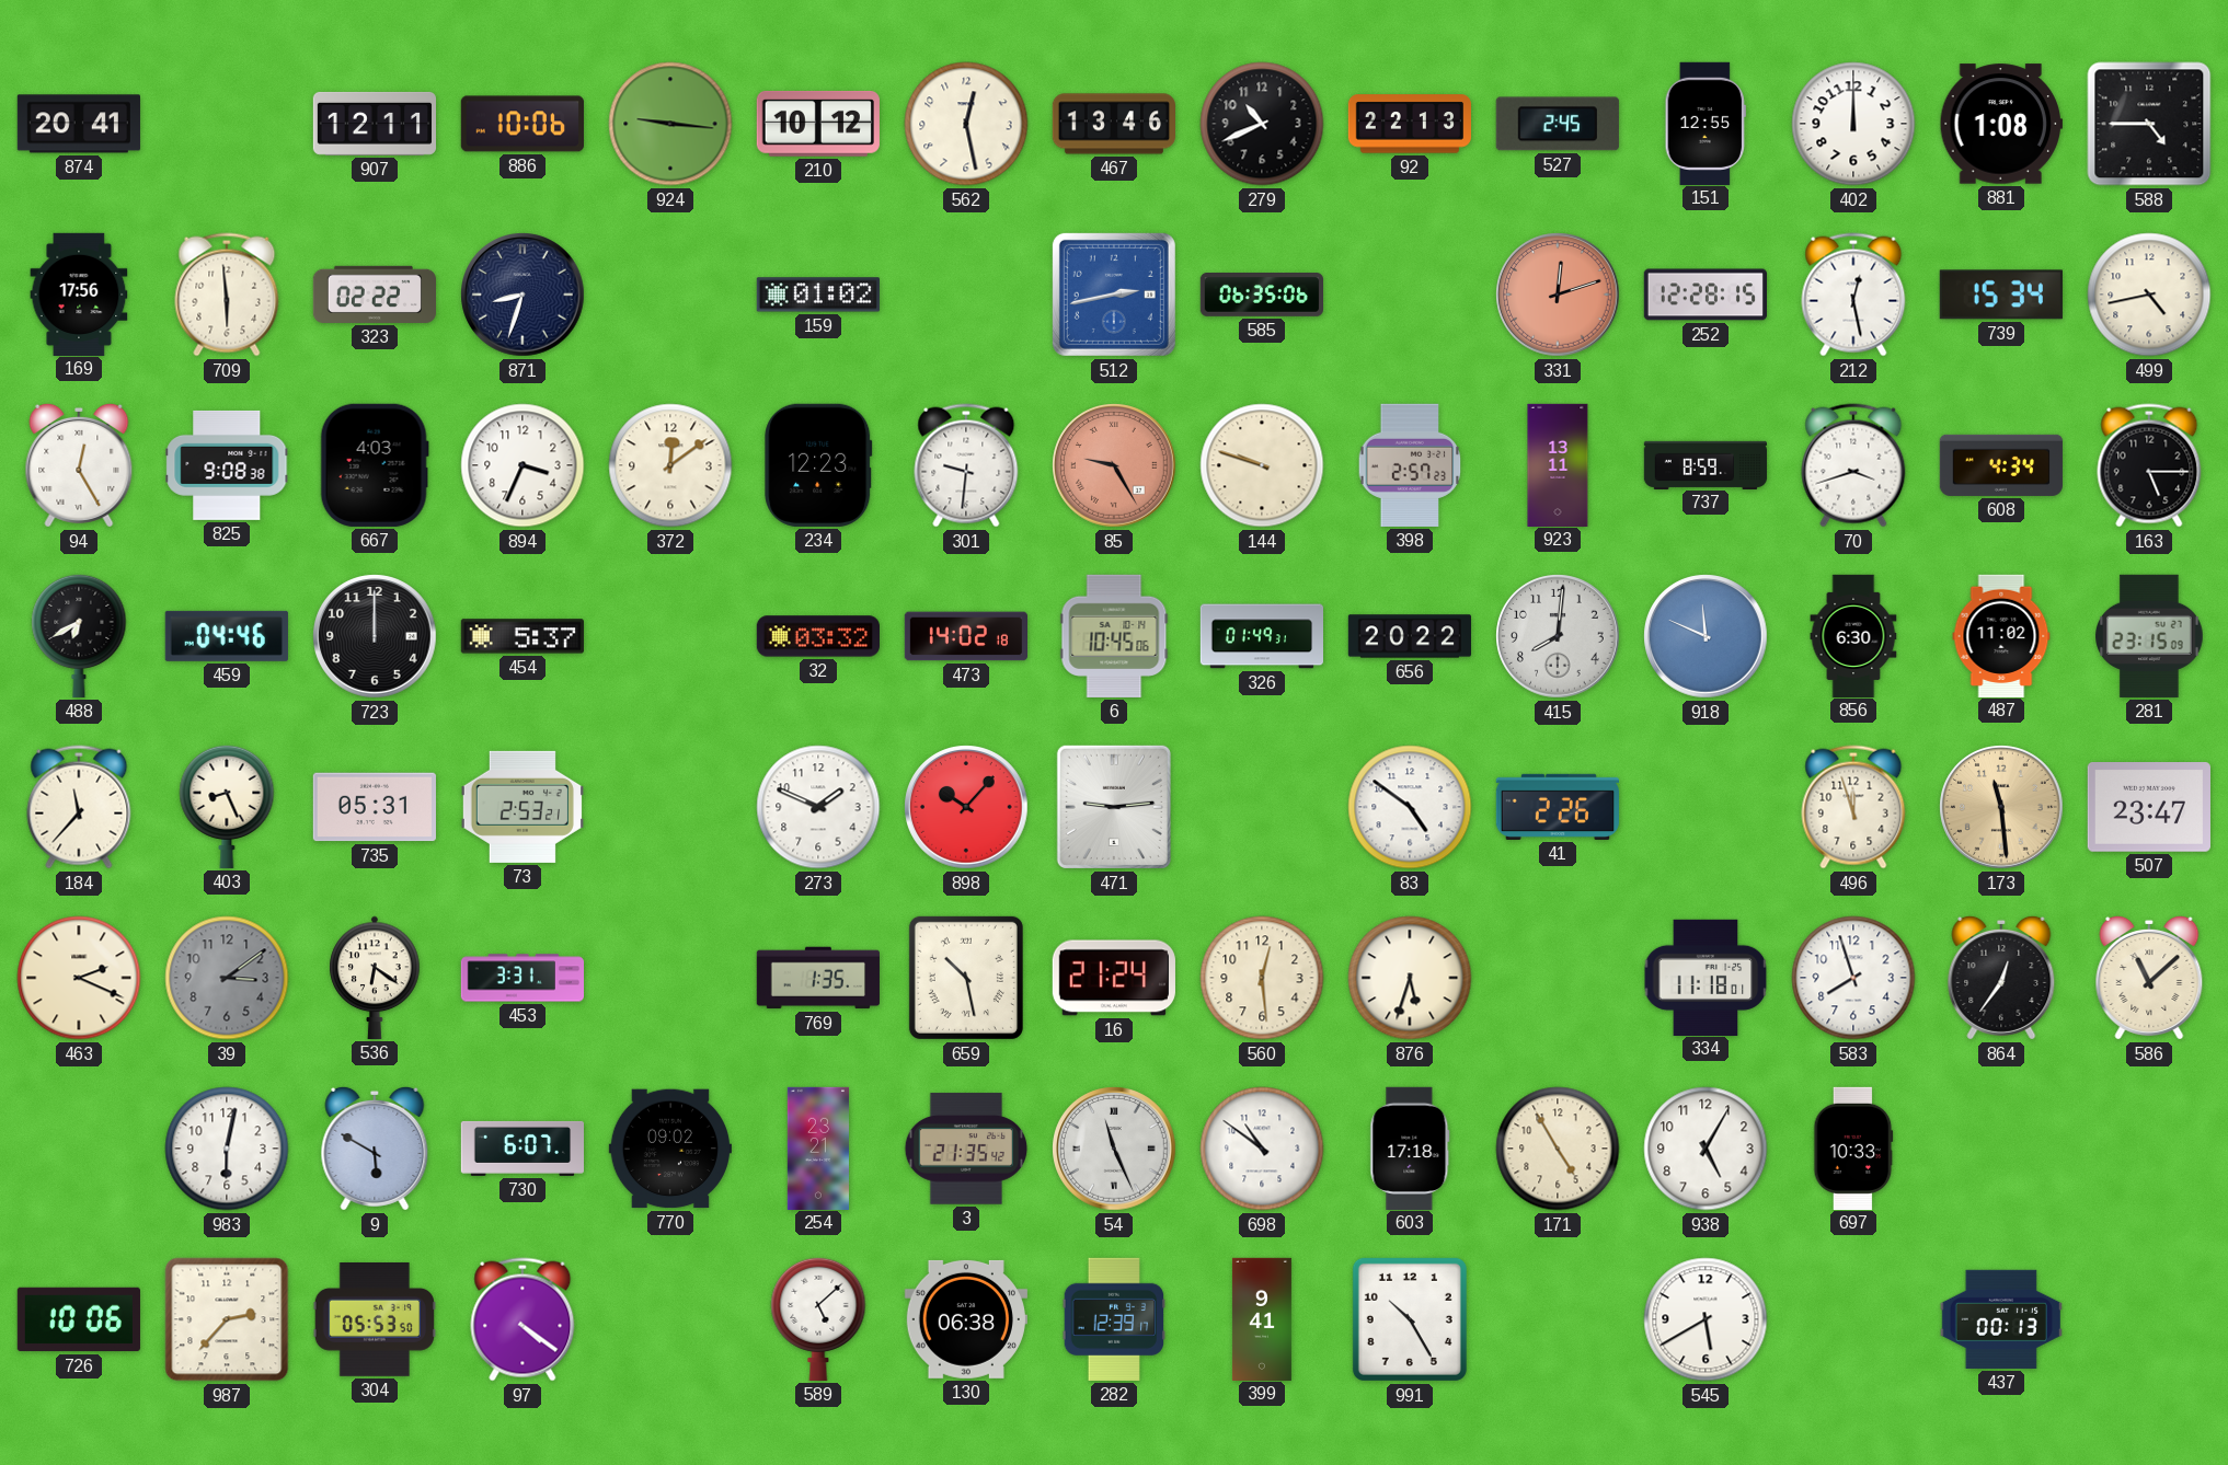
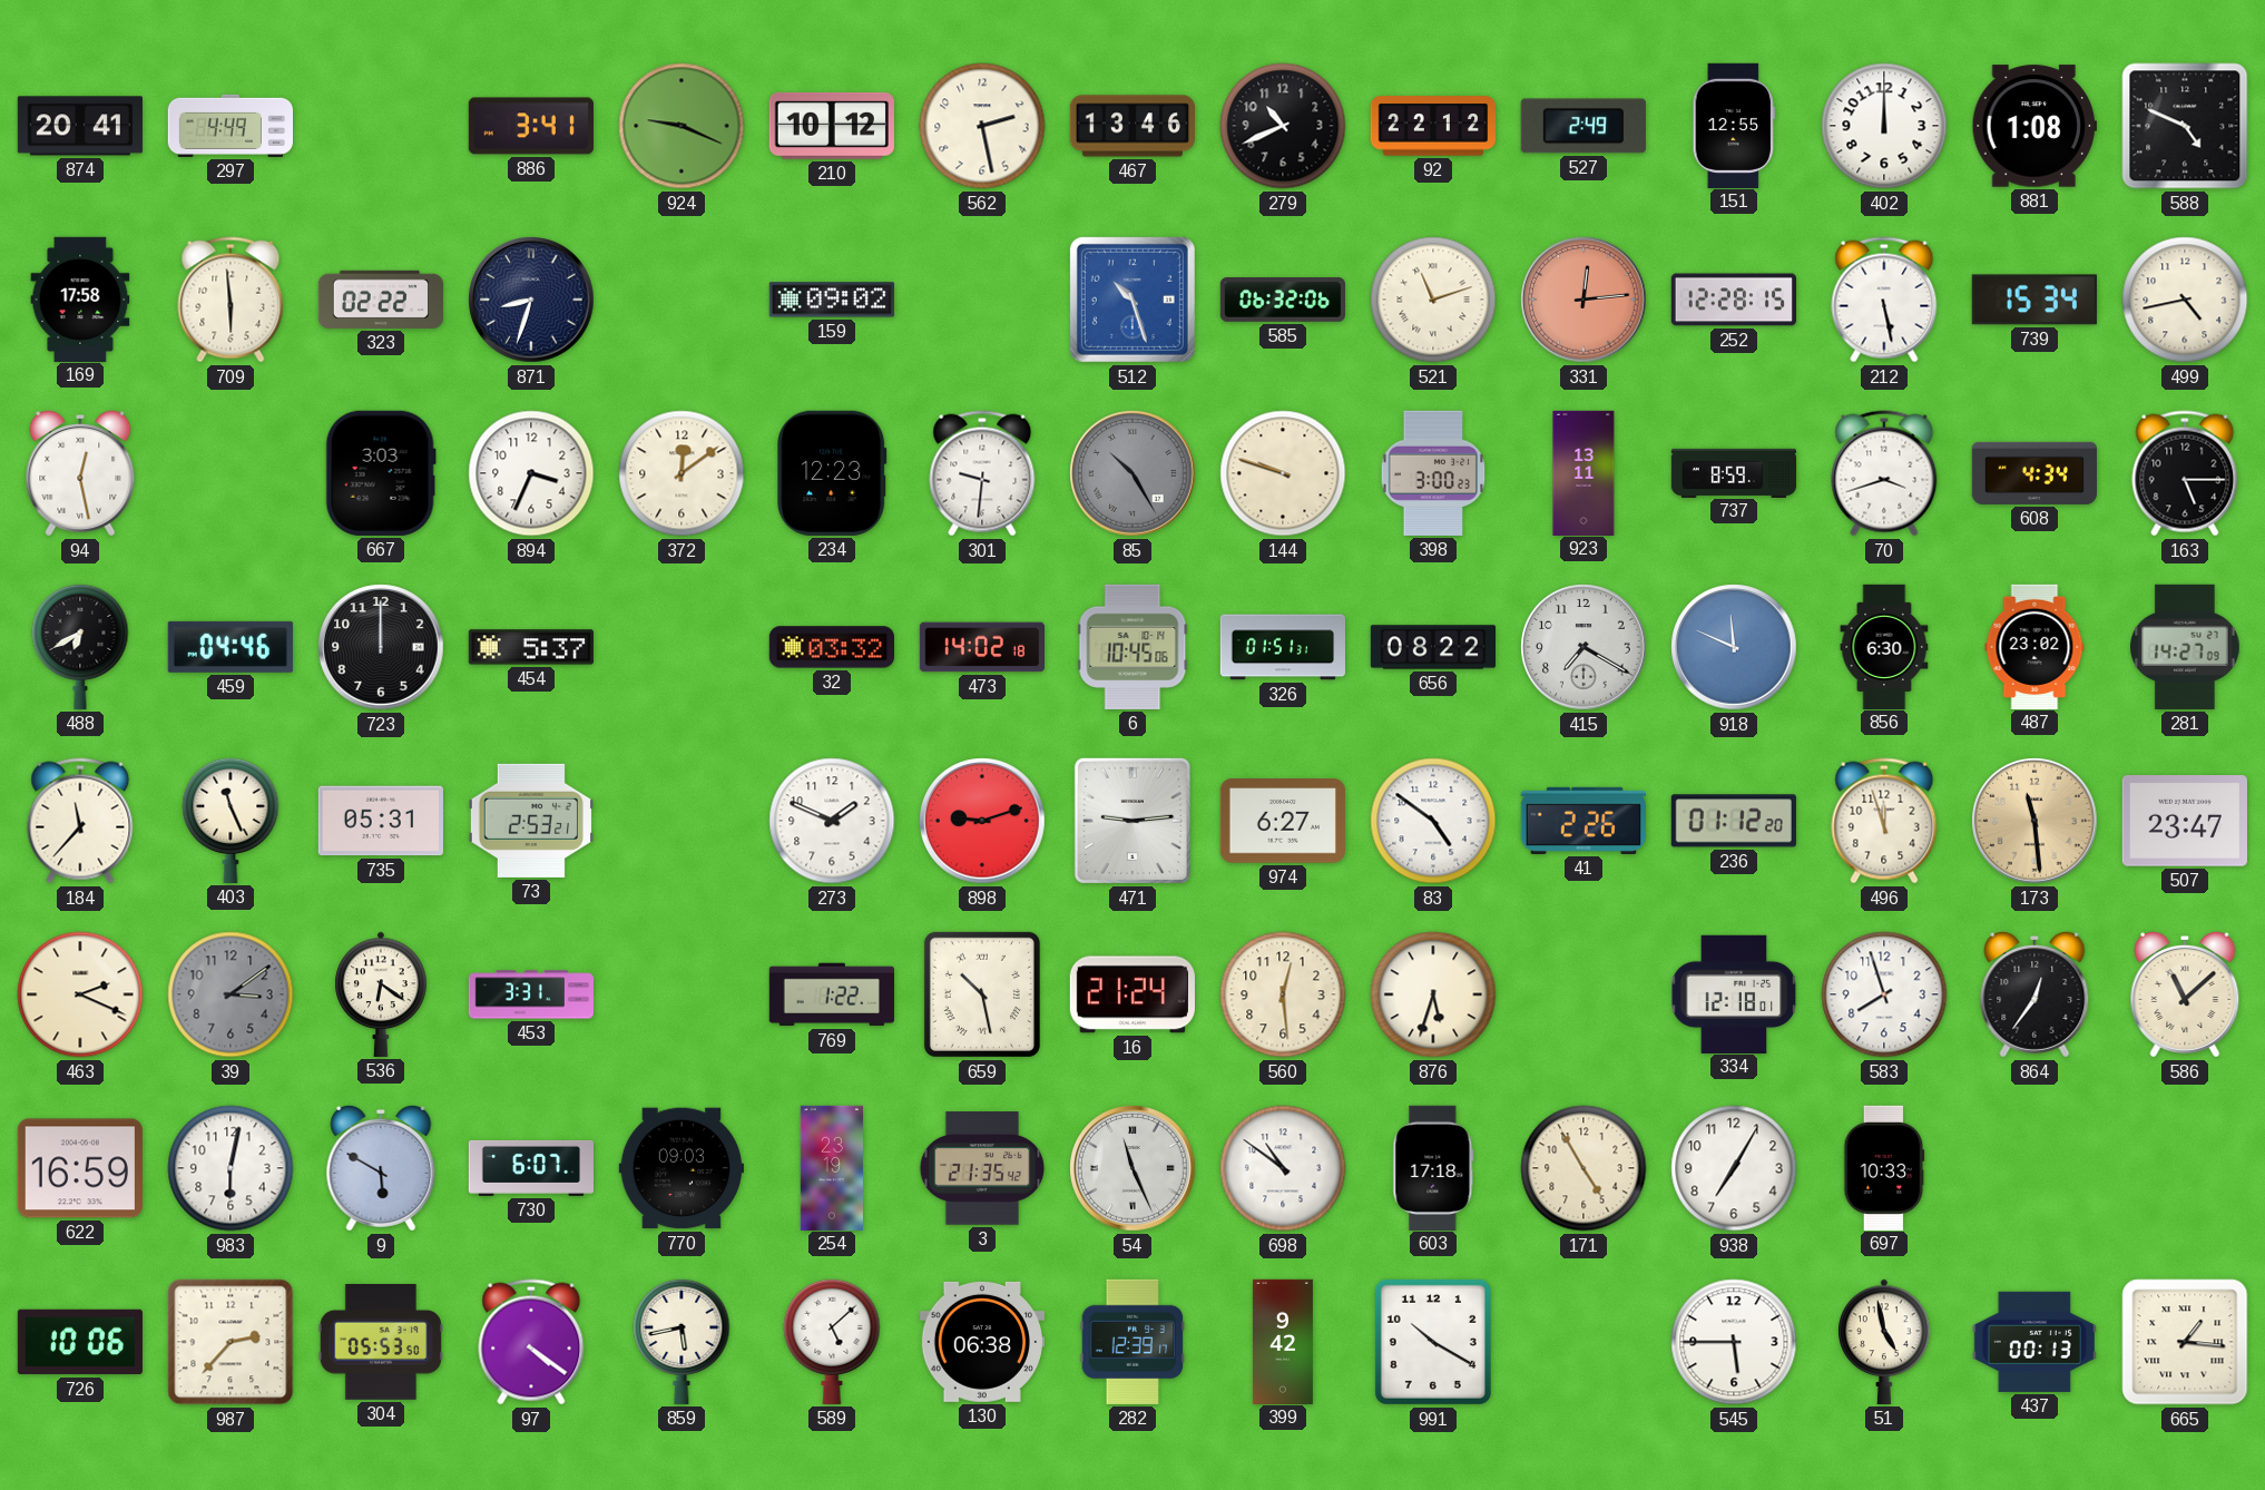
297: none -> 4:49 (229, 126)
907: 12:11 -> none (374, 124)
886: 10:06 -> 3:41 (530, 126)
924: 9:16 -> 9:19 (682, 126)
562: 12:28 -> 2:28 (982, 126)
92: 22:13 -> 22:12 (1432, 126)
527: 2:45 -> 2:49 (1583, 126)
588: 4:45 -> 4:49 (2185, 126)
169: 17:56 -> 17:58 (80, 298)
159: 01:02 -> 09:02 (831, 300)
512: 2:43 -> 10:27 (1132, 300)
585: 06:35 -> 06:32 (1282, 301)
521: none -> 11:12 (1433, 300)
331: 12:12 -> 12:14 (1583, 300)
212: 12:28 -> 5:28 (1884, 300)
94: 12:25 -> 12:28 (80, 473)
825: 9:08 -> none (227, 465)
667: 4:03 -> 3:03 (381, 473)
85: 9:25 -> 10:25 (1132, 473)
85 dial: salmon -> grey (1132, 473)
398: 2:57 -> 3:00 (1433, 473)
326: 01:49 -> 01:51 (1282, 647)
656: 20:22 -> 08:22 (1432, 647)
415: 8:01 -> 7:20 (1583, 647)
487: 11:02 -> 23:02 (2034, 646)
281: 23:15 -> 14:27 (2186, 647)
403: 8:26 -> 11:26 (231, 820)
898: 10:07 -> 9:12 (982, 821)
974: none -> 6:27 (1283, 821)
236: none -> 01:12 (1734, 821)
769: 1:35 -> 1:22 (832, 994)
334: 11:18 -> 12:18 (1734, 993)
622: none -> 16:59 (80, 1168)
770: 09:02 -> 09:03 (682, 1168)
254: 23:21 -> 23:19 (831, 1167)
938: 5:05 -> 7:05 (1734, 1168)
859: none -> 5:43 (682, 1341)
399: 9:41 -> 9:42 (1283, 1341)
991: 10:25 -> 10:20 (1433, 1342)
545: 5:40 -> 5:45 (1734, 1342)
51: none -> 4:58 (1884, 1342)
665: none -> 1:16 (2185, 1342)
